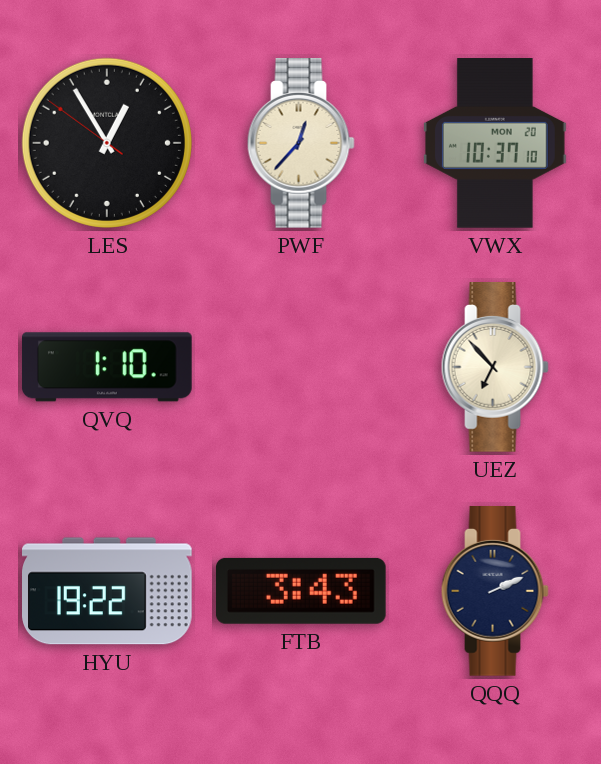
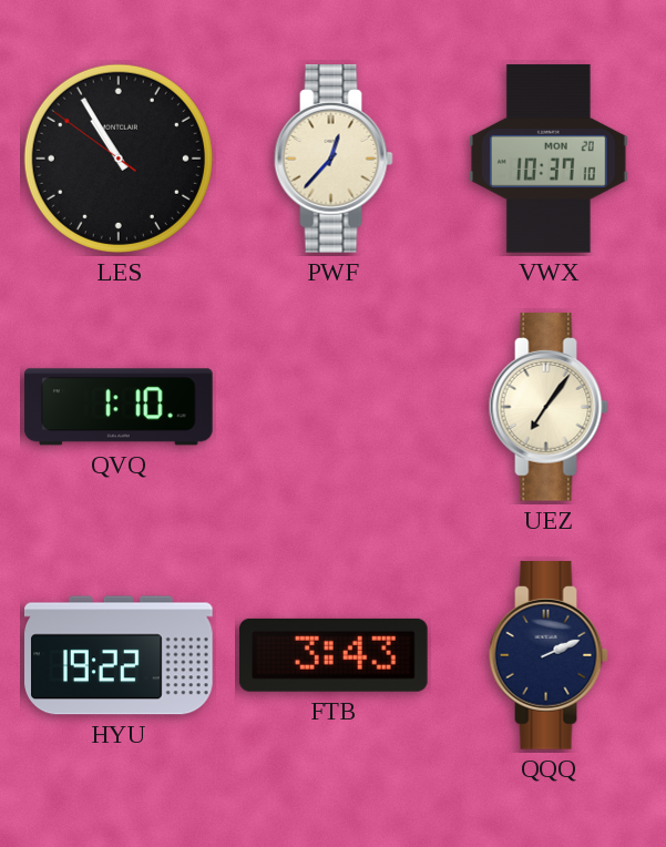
LES: 12:54 -> 10:54 (119, 159)
UEZ: 6:53 -> 7:06 (549, 408)
